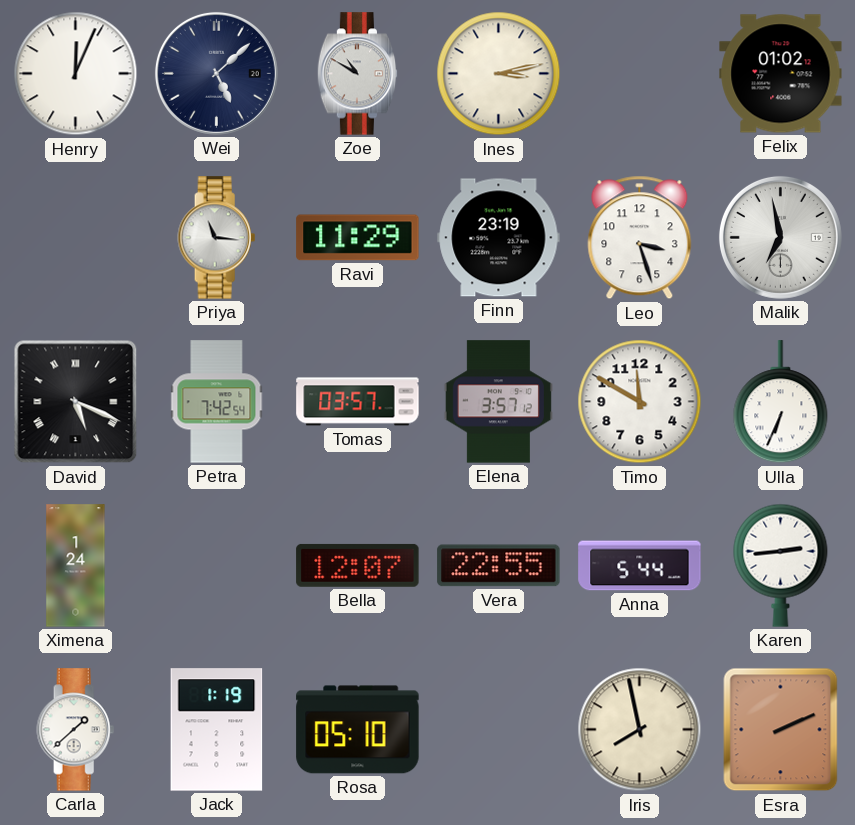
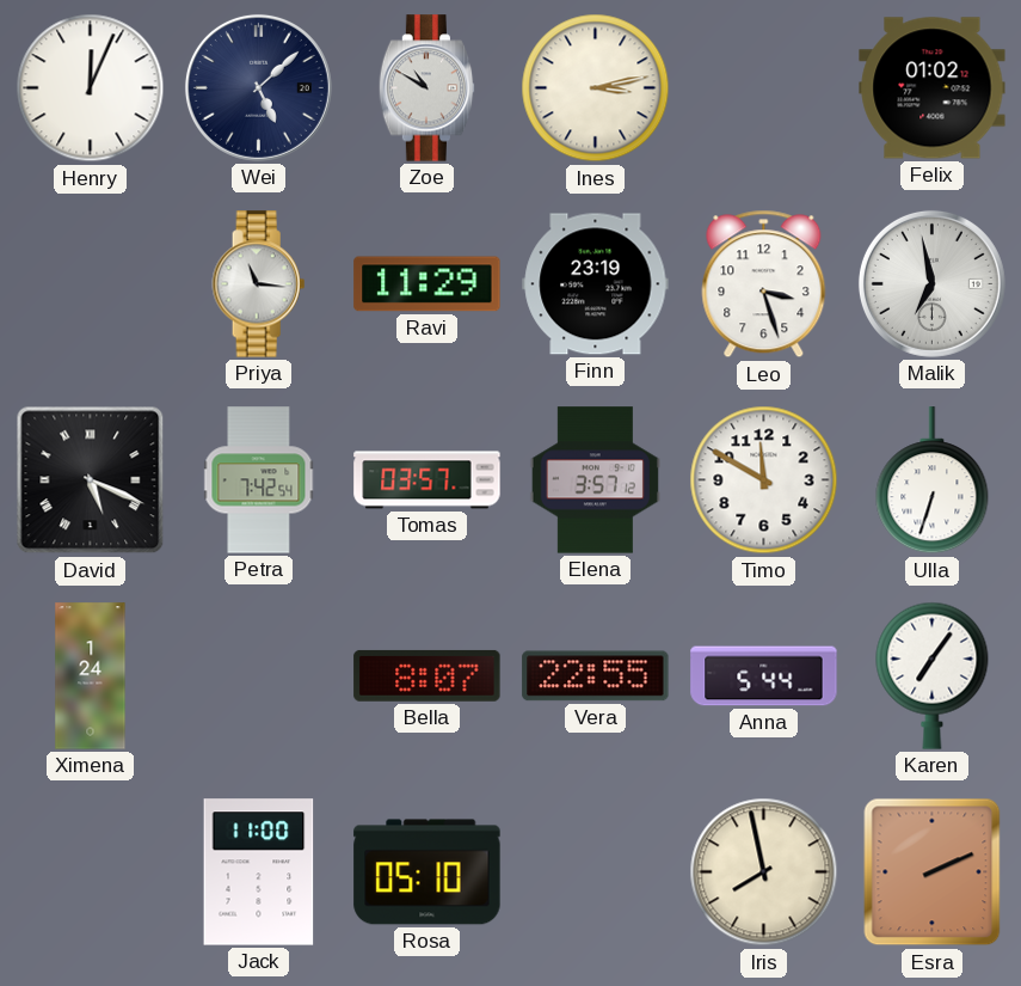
Ulla: 6:34 -> 6:33 (933, 480)
Bella: 12:07 -> 8:07 (428, 675)
Karen: 2:44 -> 7:06 (933, 675)
Carla: 1:38 -> none (76, 730)
Jack: 1:19 -> 11:00 (259, 872)
